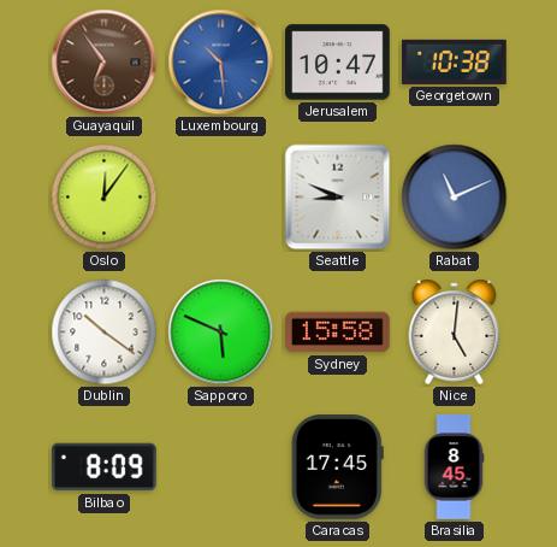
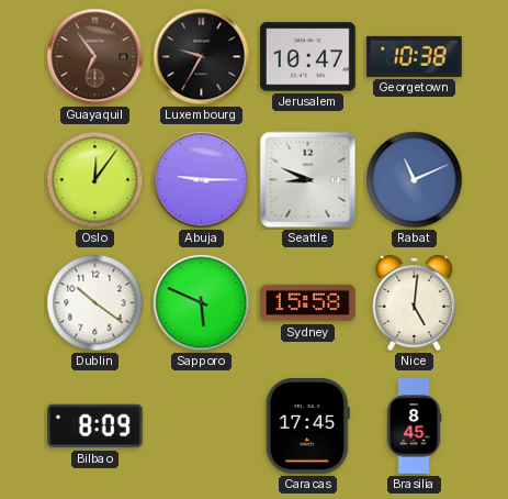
Luxembourg: 10:29 -> 9:35 (202, 57)
Luxembourg dial: blue -> black (202, 57)
Abuja: none -> 9:15 (202, 180)
